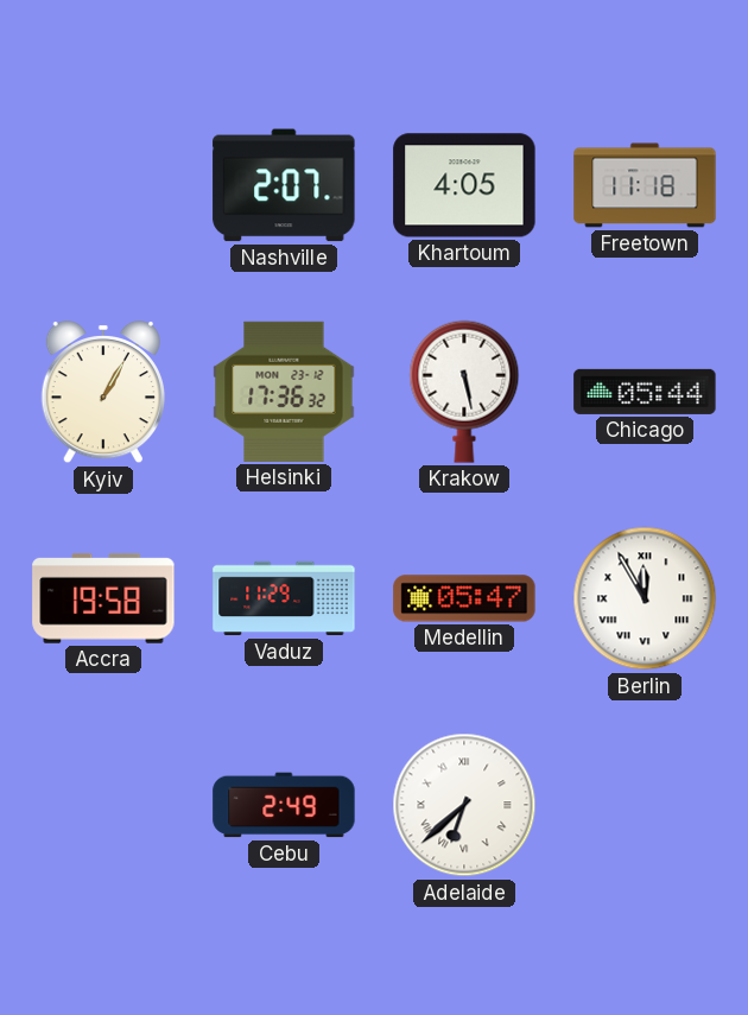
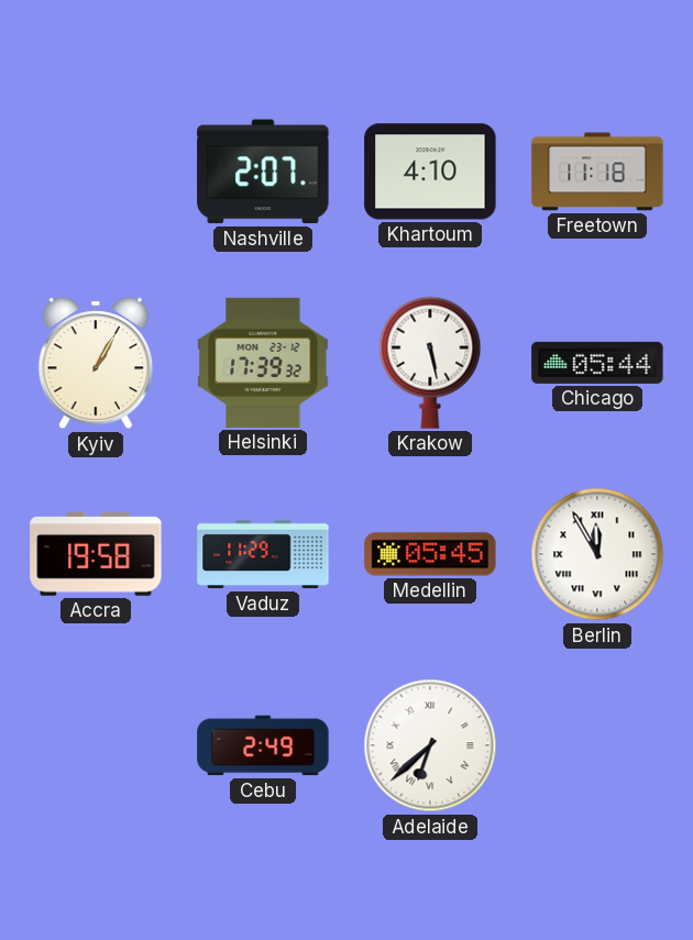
Khartoum: 4:05 -> 4:10 (430, 172)
Helsinki: 17:36 -> 17:39 (263, 363)
Medellin: 05:47 -> 05:45 (430, 554)
